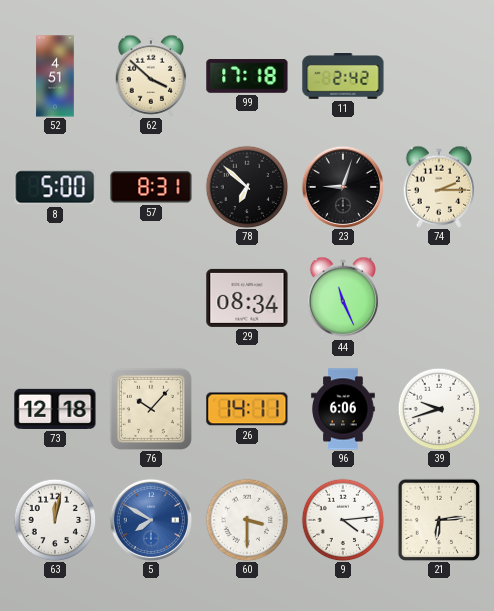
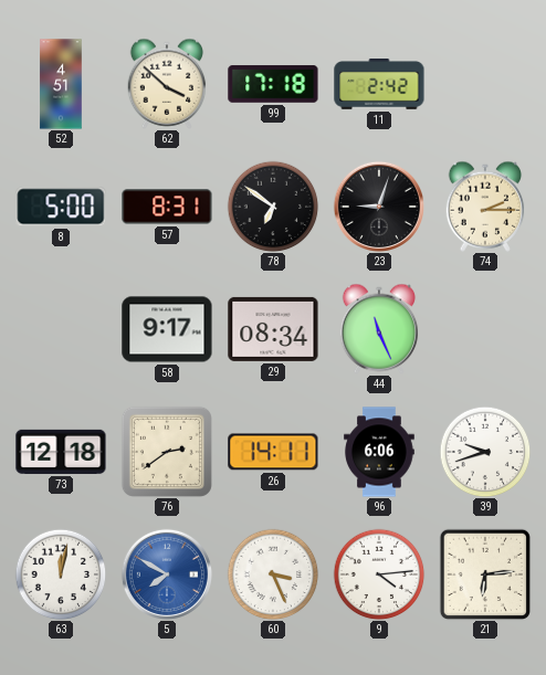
78: 6:52 -> 6:51 (273, 207)
58: none -> 9:17 (167, 329)
76: 10:07 -> 2:39 (167, 452)
60: 3:30 -> 3:26 (273, 574)
